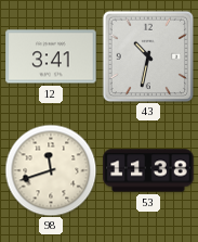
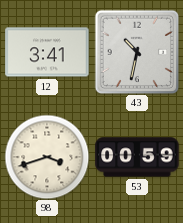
98: 11:42 -> 3:42 (47, 157)
53: 11:38 -> 00:59 (137, 157)
